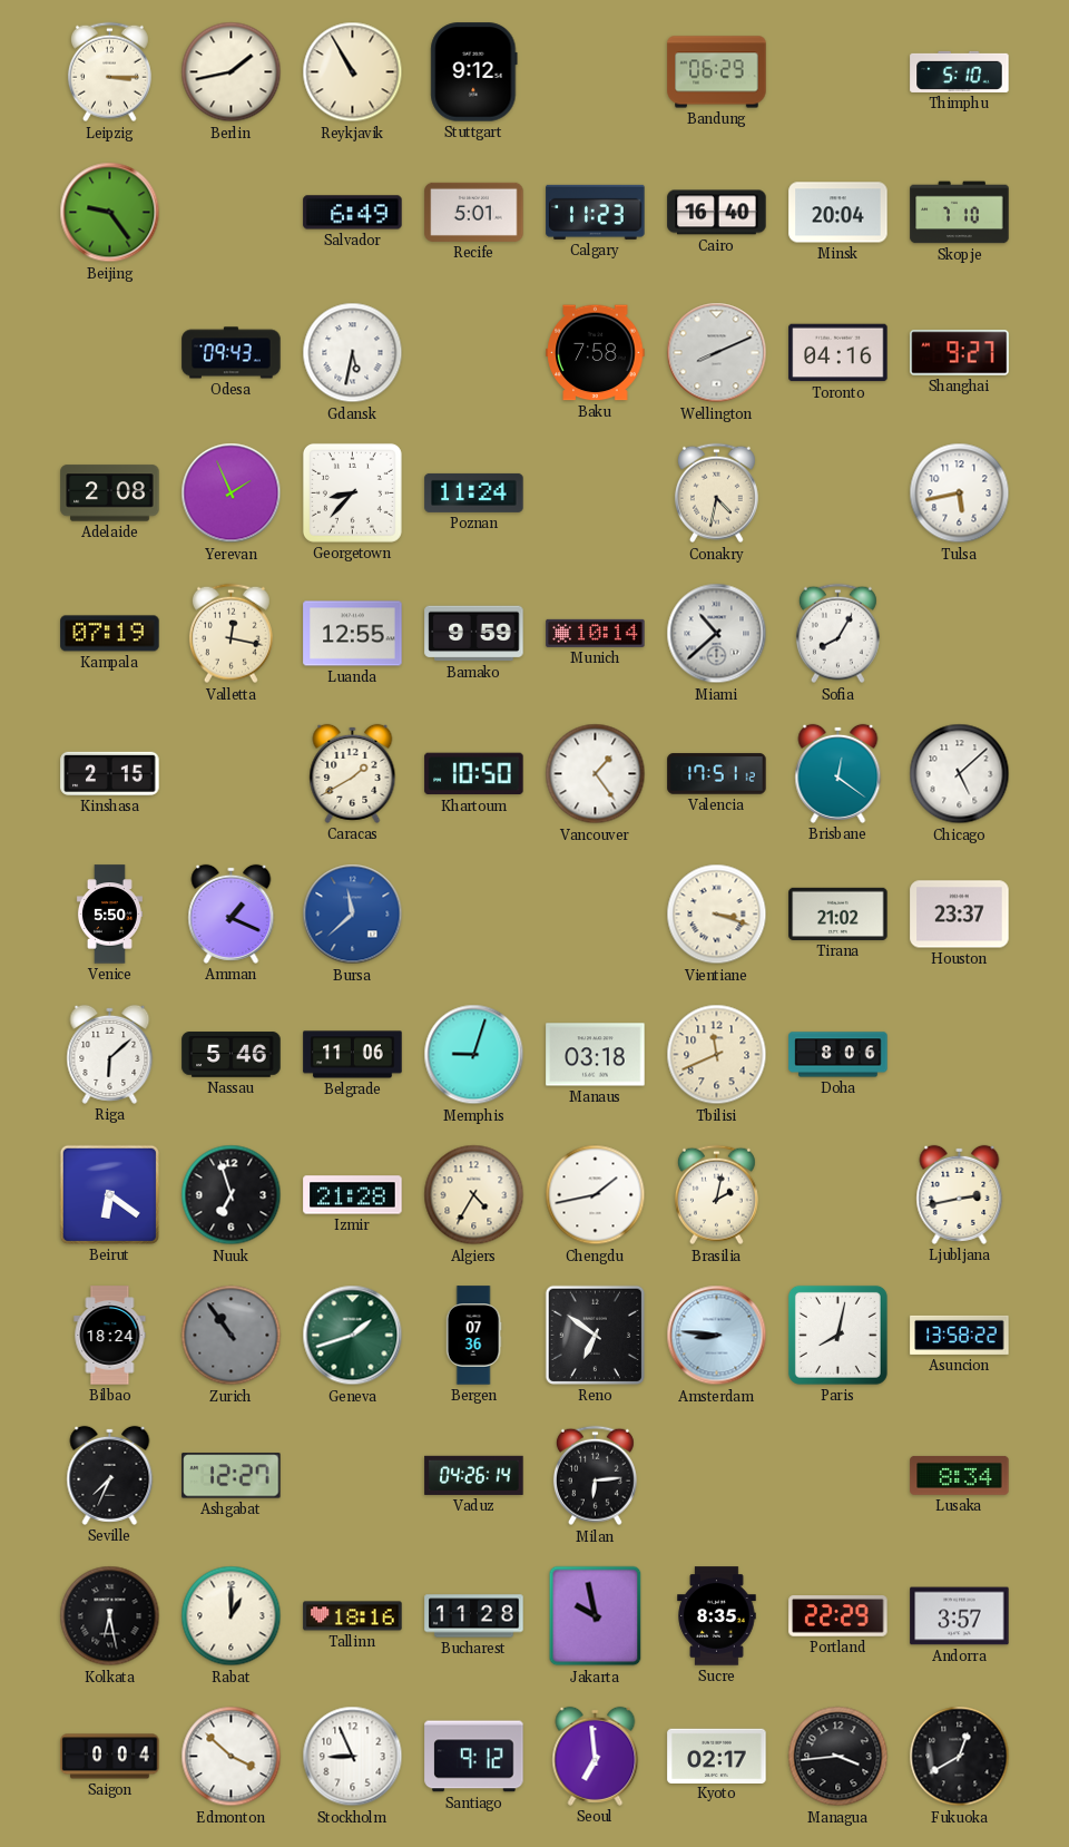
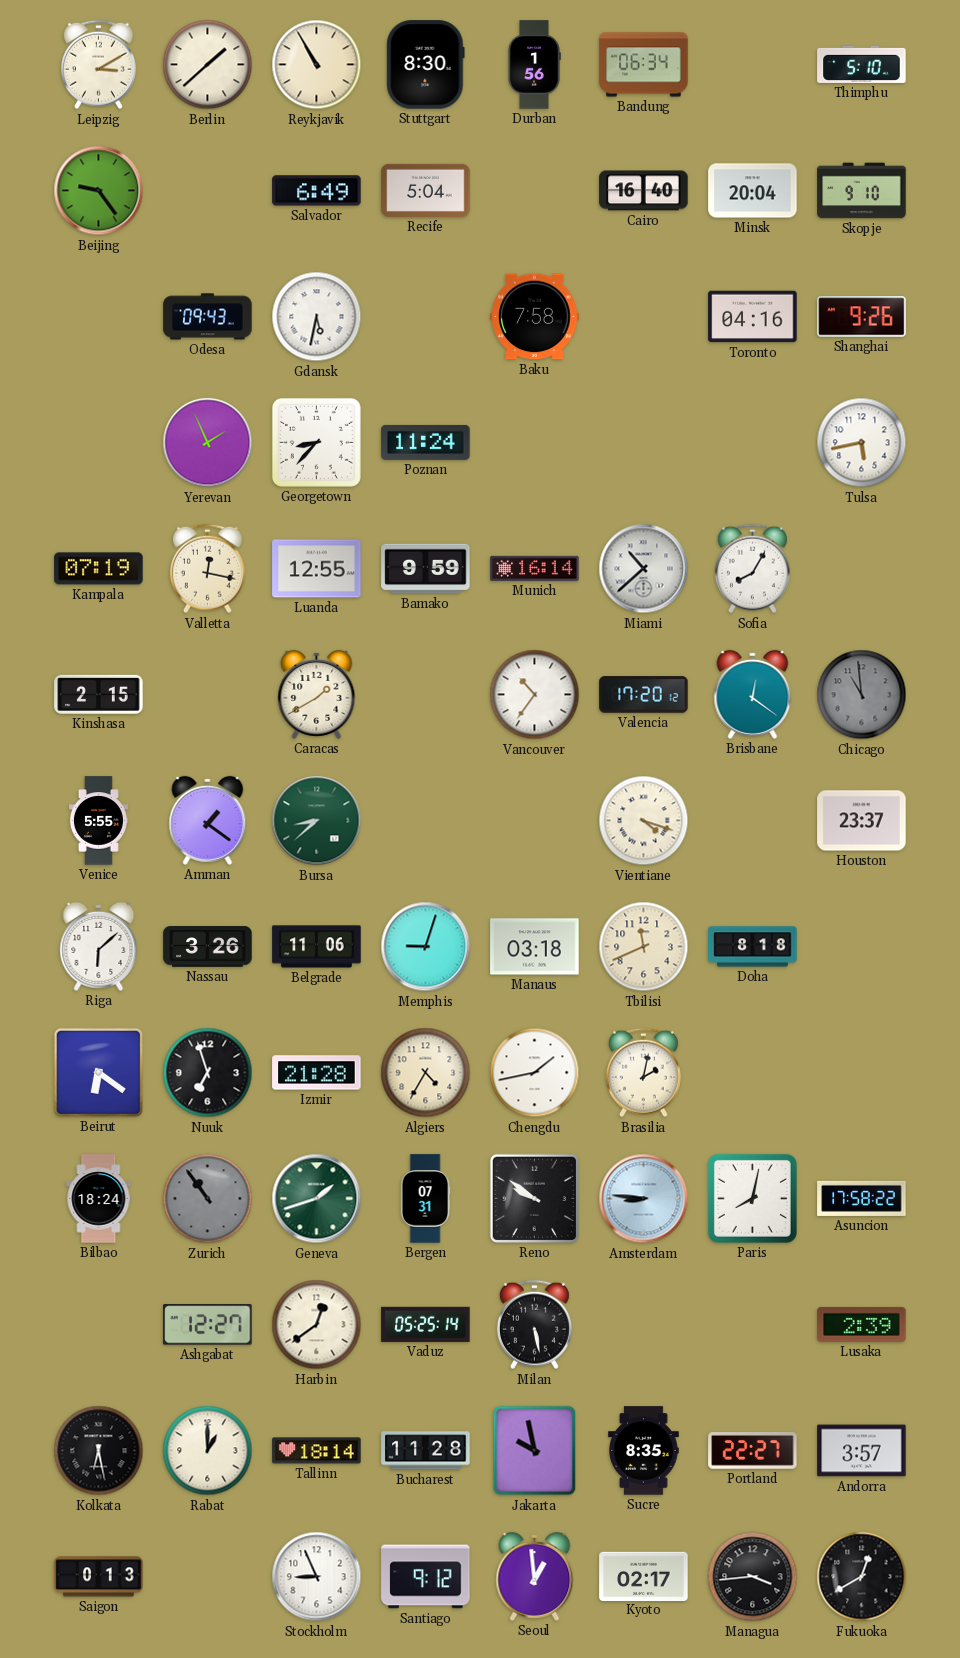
Leipzig: 3:15 -> 3:10 (98, 65)
Berlin: 1:43 -> 1:38 (208, 65)
Stuttgart: 9:12 -> 8:30 (426, 65)
Durban: none -> 1:56 (534, 65)
Bandung: 06:29 -> 06:34 (644, 65)
Recife: 5:01 -> 5:04 (426, 190)
Calgary: 11:23 -> none (596, 212)
Skopje: 7:10 -> 9:10 (862, 191)
Wellington: 8:11 -> none (717, 353)
Shanghai: 9:27 -> 9:26 (862, 317)
Adelaide: 2:08 -> none (110, 493)
Conakry: 4:32 -> none (716, 493)
Munich: 10:14 -> 16:14 (535, 568)
Khartoum: 10:50 -> none (474, 774)
Vancouver: 1:24 -> 10:36 (535, 695)
Valencia: 17:51 -> 17:20 (644, 695)
Chicago: 5:08 -> 10:59 (862, 695)
Chicago dial: white -> grey (862, 695)
Venice: 5:50 -> 5:55 (98, 821)
Amman: 1:19 -> 1:21 (208, 820)
Bursa: 11:38 -> 8:38 (317, 821)
Bursa dial: blue -> green (317, 821)
Vientiane: 3:18 -> 4:18 (644, 821)
Tirana: 21:02 -> none (838, 913)
Nassau: 5:46 -> 3:26 (208, 947)
Doha: 8:06 -> 8:18 (753, 947)
Ljubljana: 2:43 -> none (960, 1194)
Bergen: 07:36 -> 07:31 (425, 1199)
Reno: 6:51 -> 9:51 (534, 1198)
Asuncion: 13:58 -> 17:58 (862, 1198)
Seville: 7:34 -> none (110, 1475)
Harbin: none -> 12:39 (317, 1325)
Vaduz: 04:26 -> 05:25 (426, 1324)
Milan: 6:14 -> 5:28 (534, 1325)
Lusaka: 8:34 -> 2:39 (862, 1324)
Tallinn: 18:16 -> 18:14 (317, 1451)
Portland: 22:29 -> 22:27 (753, 1451)
Saigon: 0:04 -> 0:13 (99, 1577)
Edmonton: 3:52 -> none (232, 1757)
Seoul: 6:59 -> 12:59 (535, 1576)
